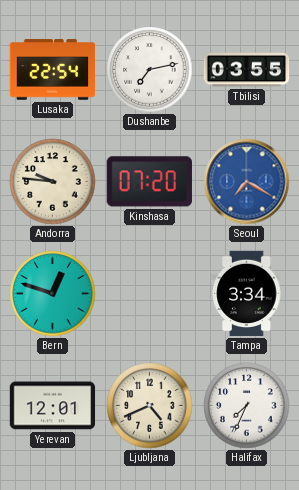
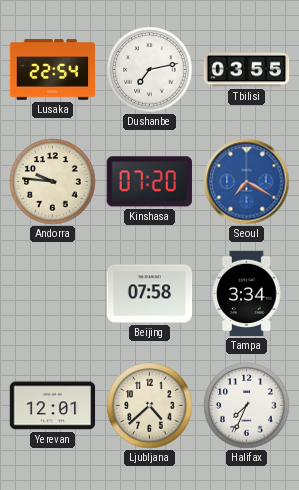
Bern: 12:48 -> none (53, 294)
Beijing: none -> 07:58 (150, 294)
Ljubljana: 4:41 -> 4:38 (150, 406)
